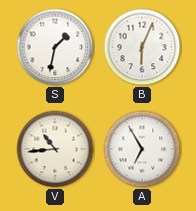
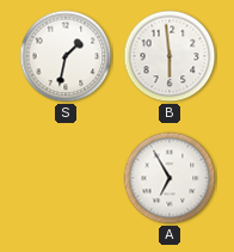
B: 6:04 -> 5:59 (170, 56)
V: 10:44 -> none (55, 149)
